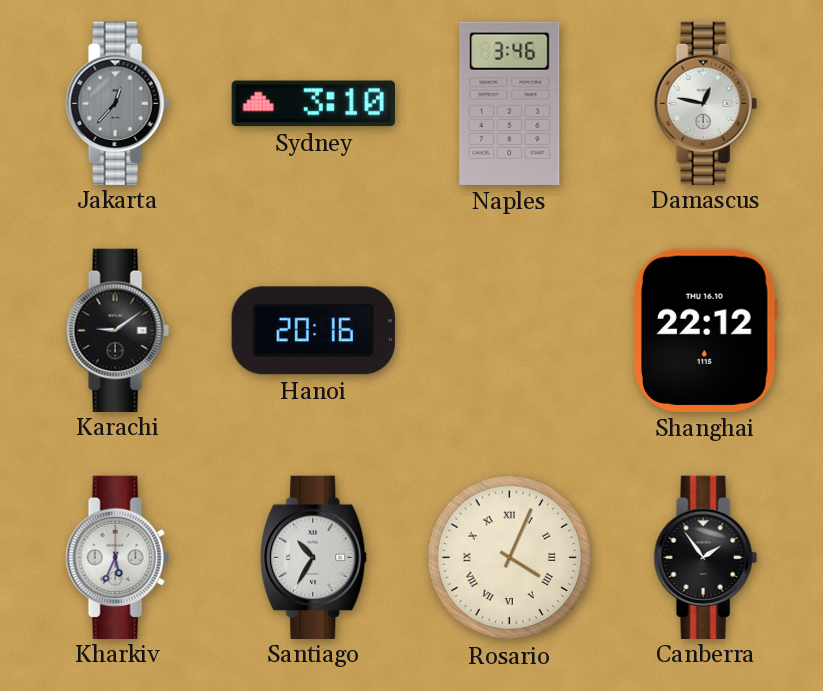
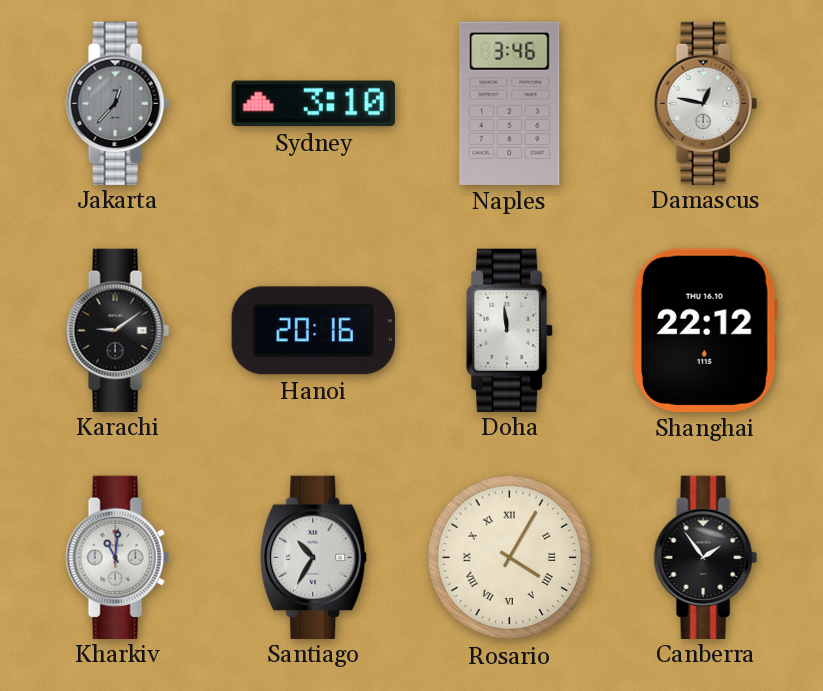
Doha: none -> 11:59 (510, 330)
Kharkiv: 5:34 -> 11:01 (117, 557)
Rosario: 4:04 -> 4:05 (510, 558)
